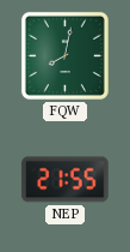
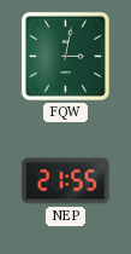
FQW: 8:02 -> 3:02 (65, 56)
